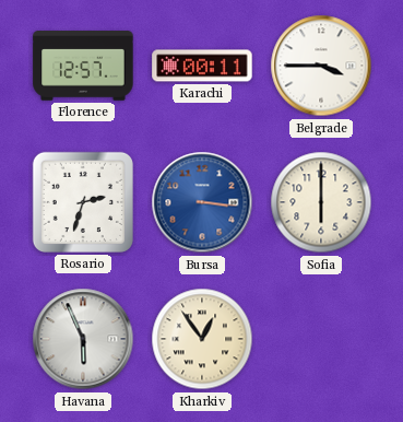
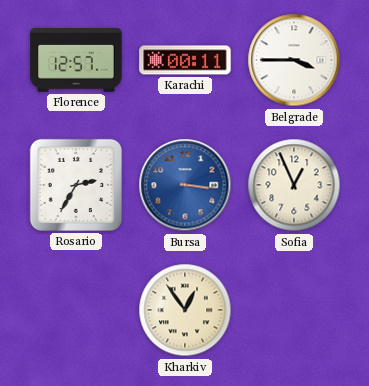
Rosario: 2:33 -> 2:35 (76, 185)
Sofia: 6:00 -> 12:56 (294, 185)
Havana: 5:56 -> none (83, 339)
